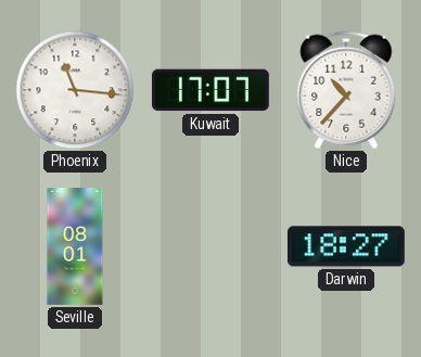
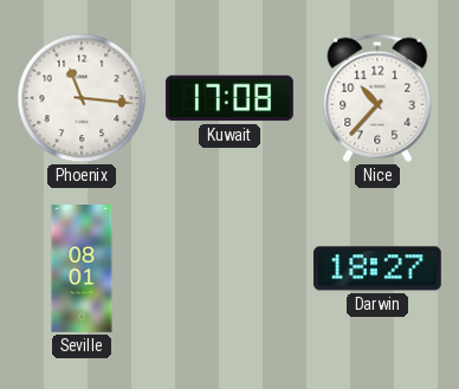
Kuwait: 17:07 -> 17:08 (229, 98)
